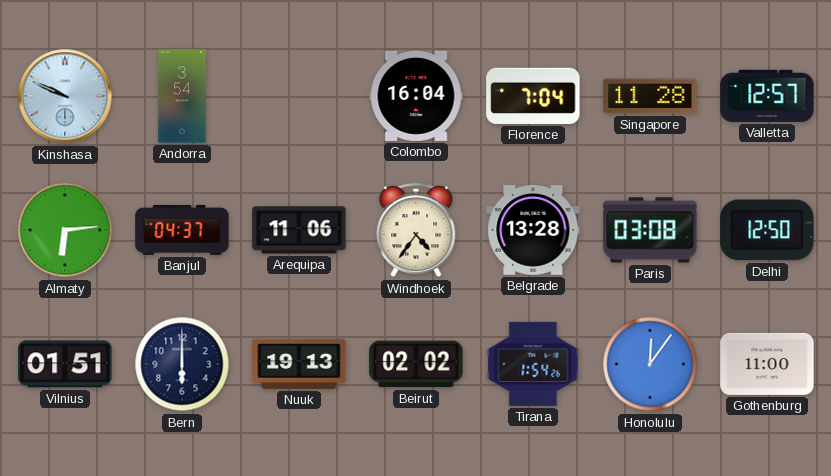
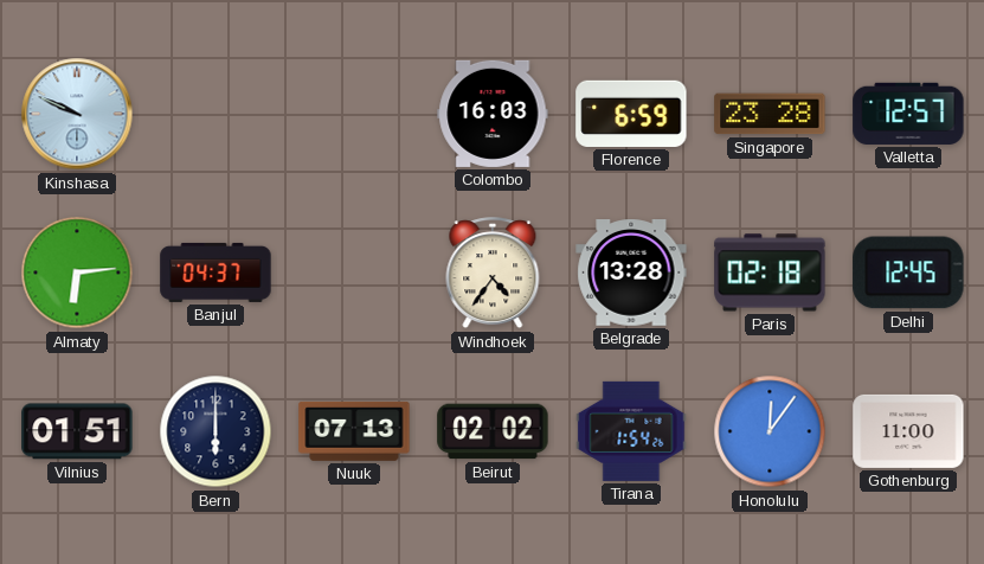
Andorra: 3:54 -> none (182, 96)
Colombo: 16:04 -> 16:03 (493, 114)
Florence: 7:04 -> 6:59 (631, 114)
Singapore: 11:28 -> 23:28 (770, 114)
Arequipa: 11:06 -> none (299, 230)
Paris: 03:08 -> 02:18 (770, 273)
Delhi: 12:50 -> 12:45 (908, 273)
Nuuk: 19:13 -> 07:13 (354, 431)
